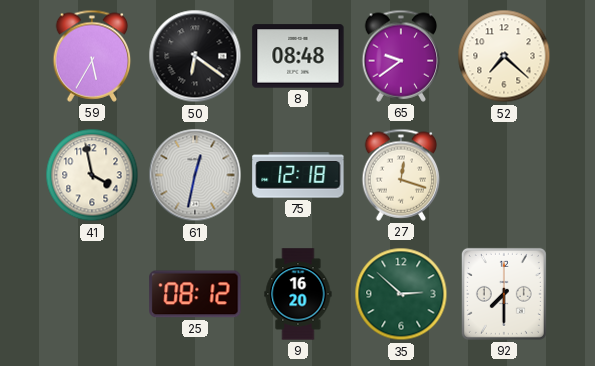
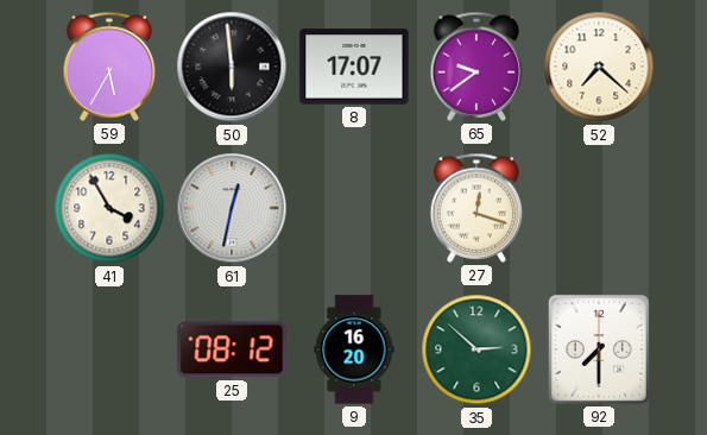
50: 6:21 -> 5:59 (232, 67)
8: 08:48 -> 17:07 (354, 67)
41: 3:58 -> 3:55 (109, 208)
75: 12:18 -> none (298, 175)
